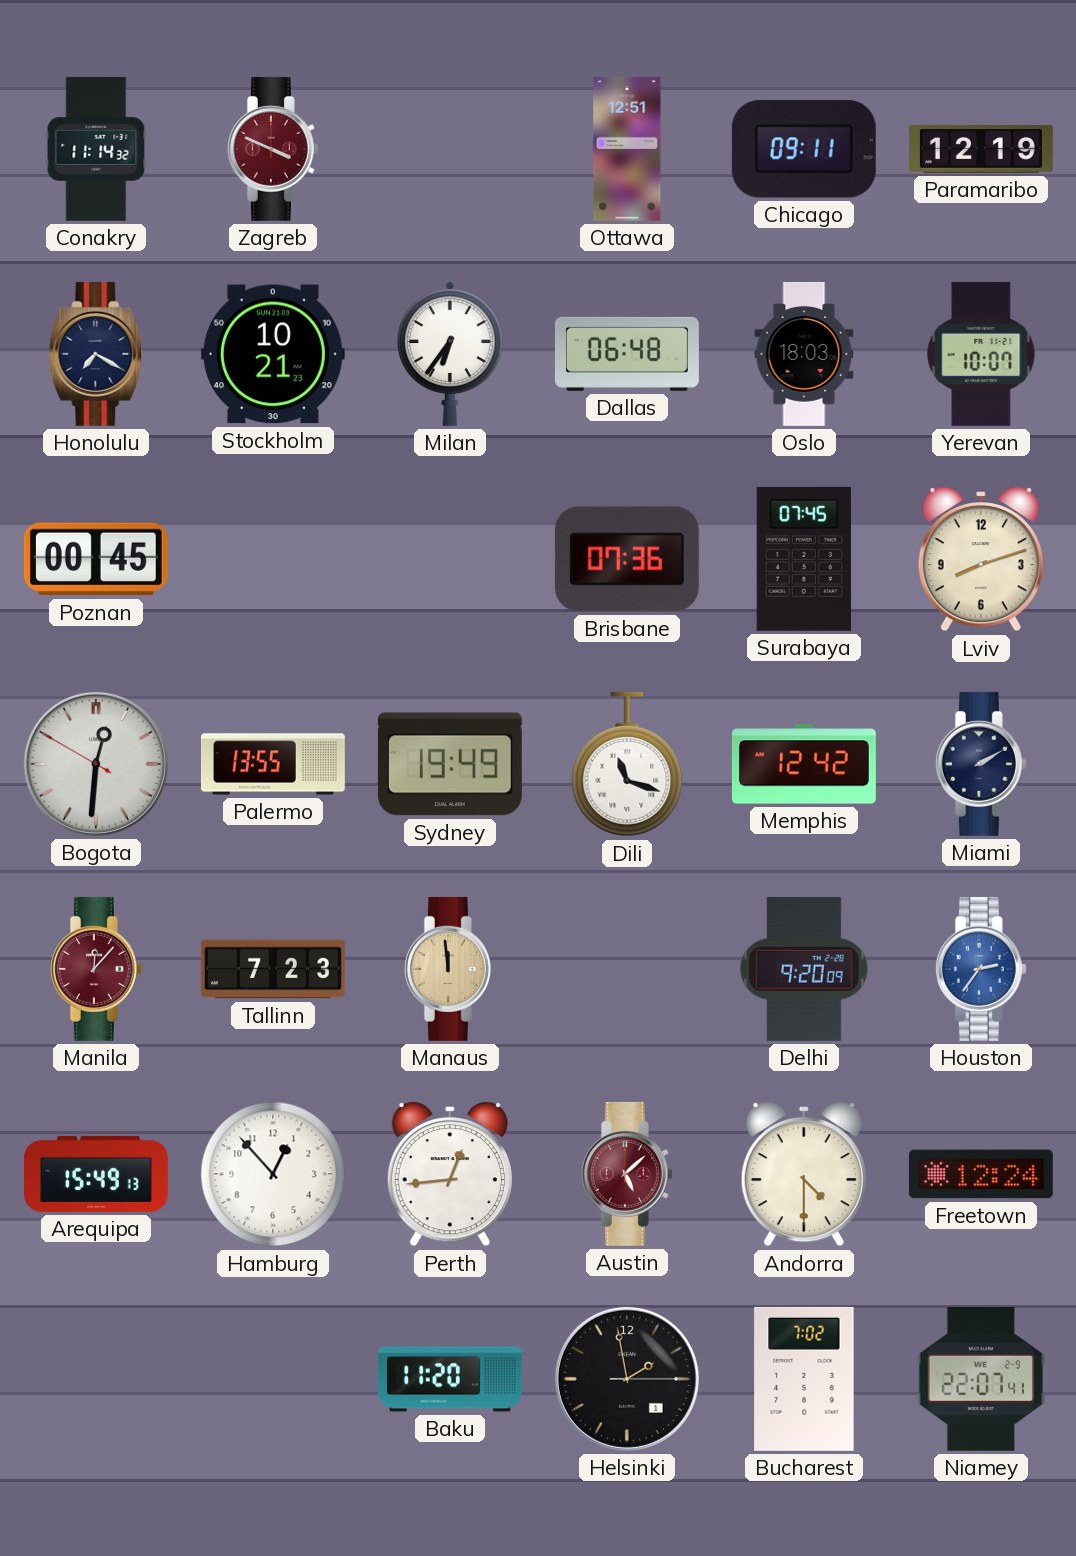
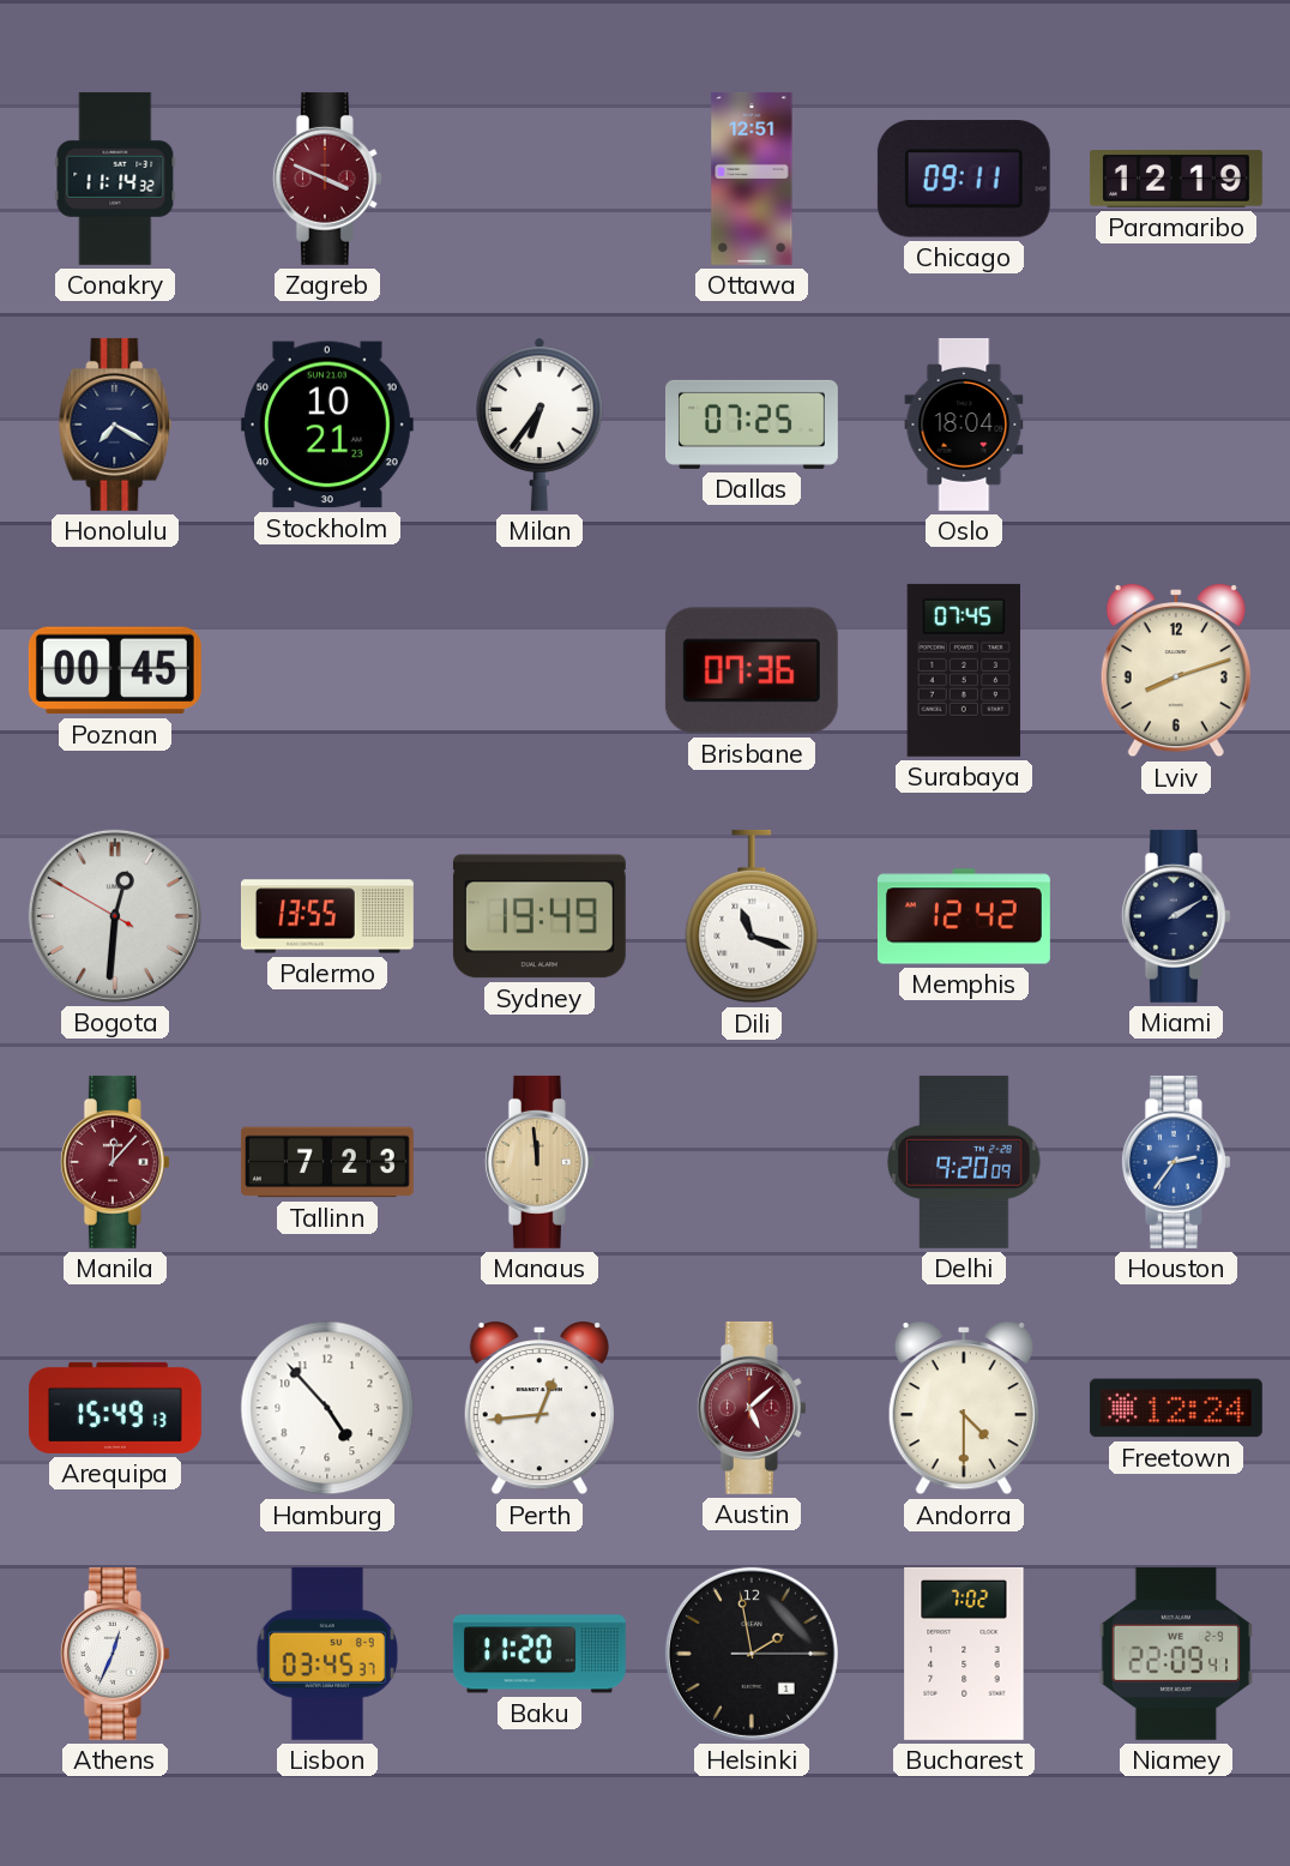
Dallas: 06:48 -> 07:25 (752, 425)
Oslo: 18:03 -> 18:04 (964, 425)
Yerevan: 10:07 -> none (981, 354)
Hamburg: 12:53 -> 4:53 (327, 1408)
Athens: none -> 12:34 (115, 1654)
Lisbon: none -> 03:45 (327, 1654)
Niamey: 22:07 -> 22:09 (1176, 1654)
